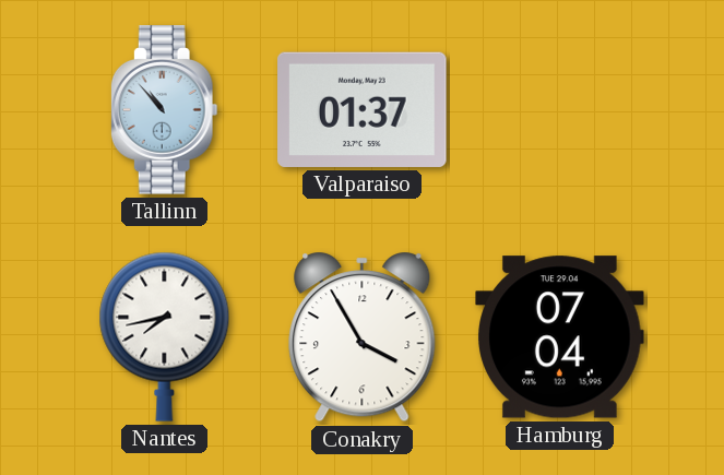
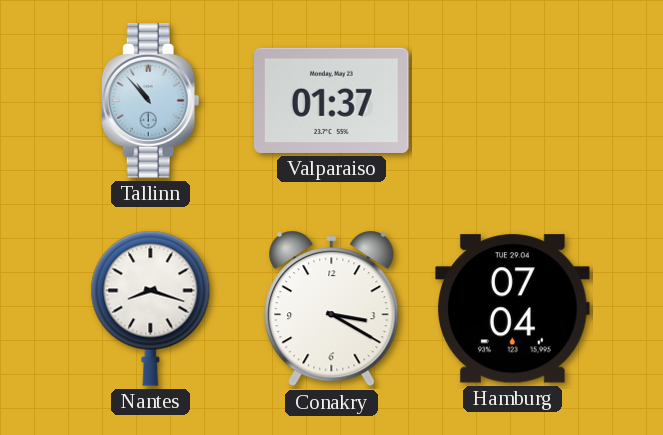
Nantes: 7:43 -> 8:18 (151, 308)
Conakry: 3:55 -> 3:20 (332, 309)
